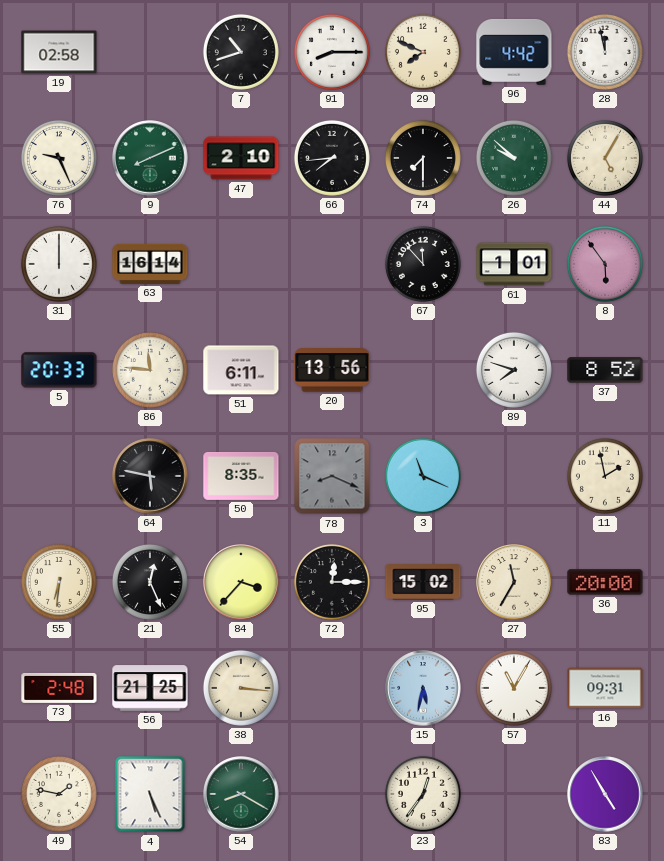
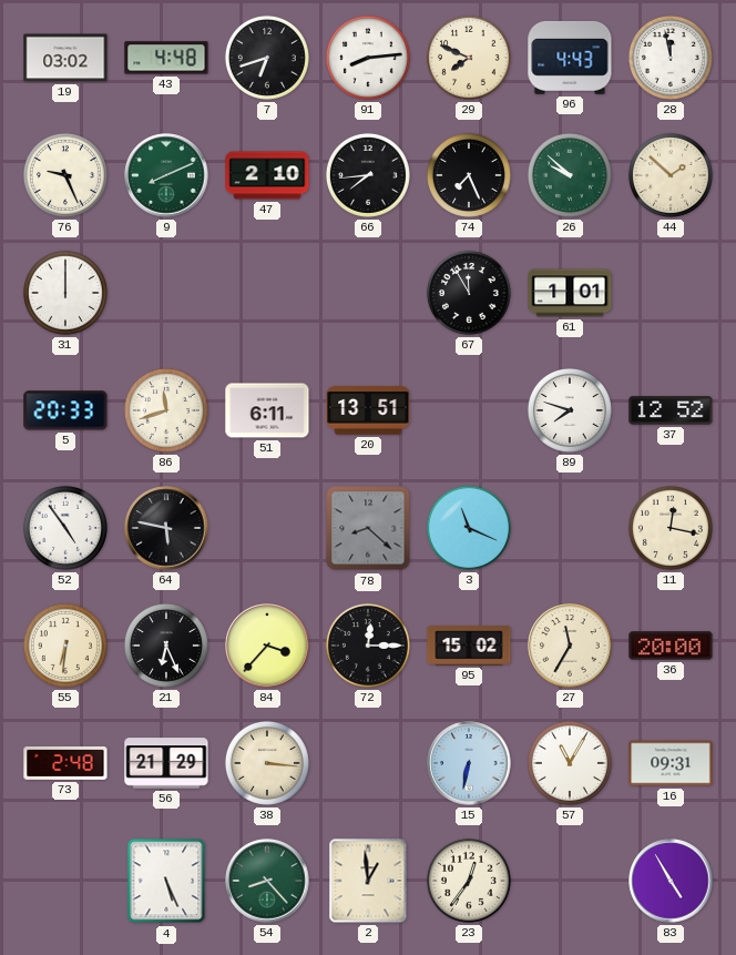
19: 02:58 -> 03:02 (65, 58)
43: none -> 4:48 (166, 58)
7: 10:42 -> 6:42 (267, 58)
91: 8:15 -> 8:14 (368, 58)
96: 4:42 -> 4:43 (570, 58)
74: 7:30 -> 7:26 (469, 175)
44: 5:05 -> 1:52 (671, 175)
63: 16:14 -> none (150, 264)
67: 11:53 -> 11:55 (469, 293)
8: 5:54 -> none (605, 264)
86: 11:46 -> 11:42 (166, 410)
20: 13:56 -> 13:51 (368, 410)
37: 8:52 -> 12:52 (671, 410)
52: none -> 4:54 (65, 528)
50: 8:35 -> none (241, 476)
78: 8:19 -> 8:22 (368, 528)
11: 1:58 -> 12:17 (671, 528)
21: 12:26 -> 6:26 (166, 646)
56: 21:25 -> 21:29 (166, 763)
15: 5:32 -> 6:32 (469, 763)
49: 1:47 -> none (59, 794)
54: 8:20 -> 8:23 (267, 881)
2: none -> 12:59 (368, 881)
